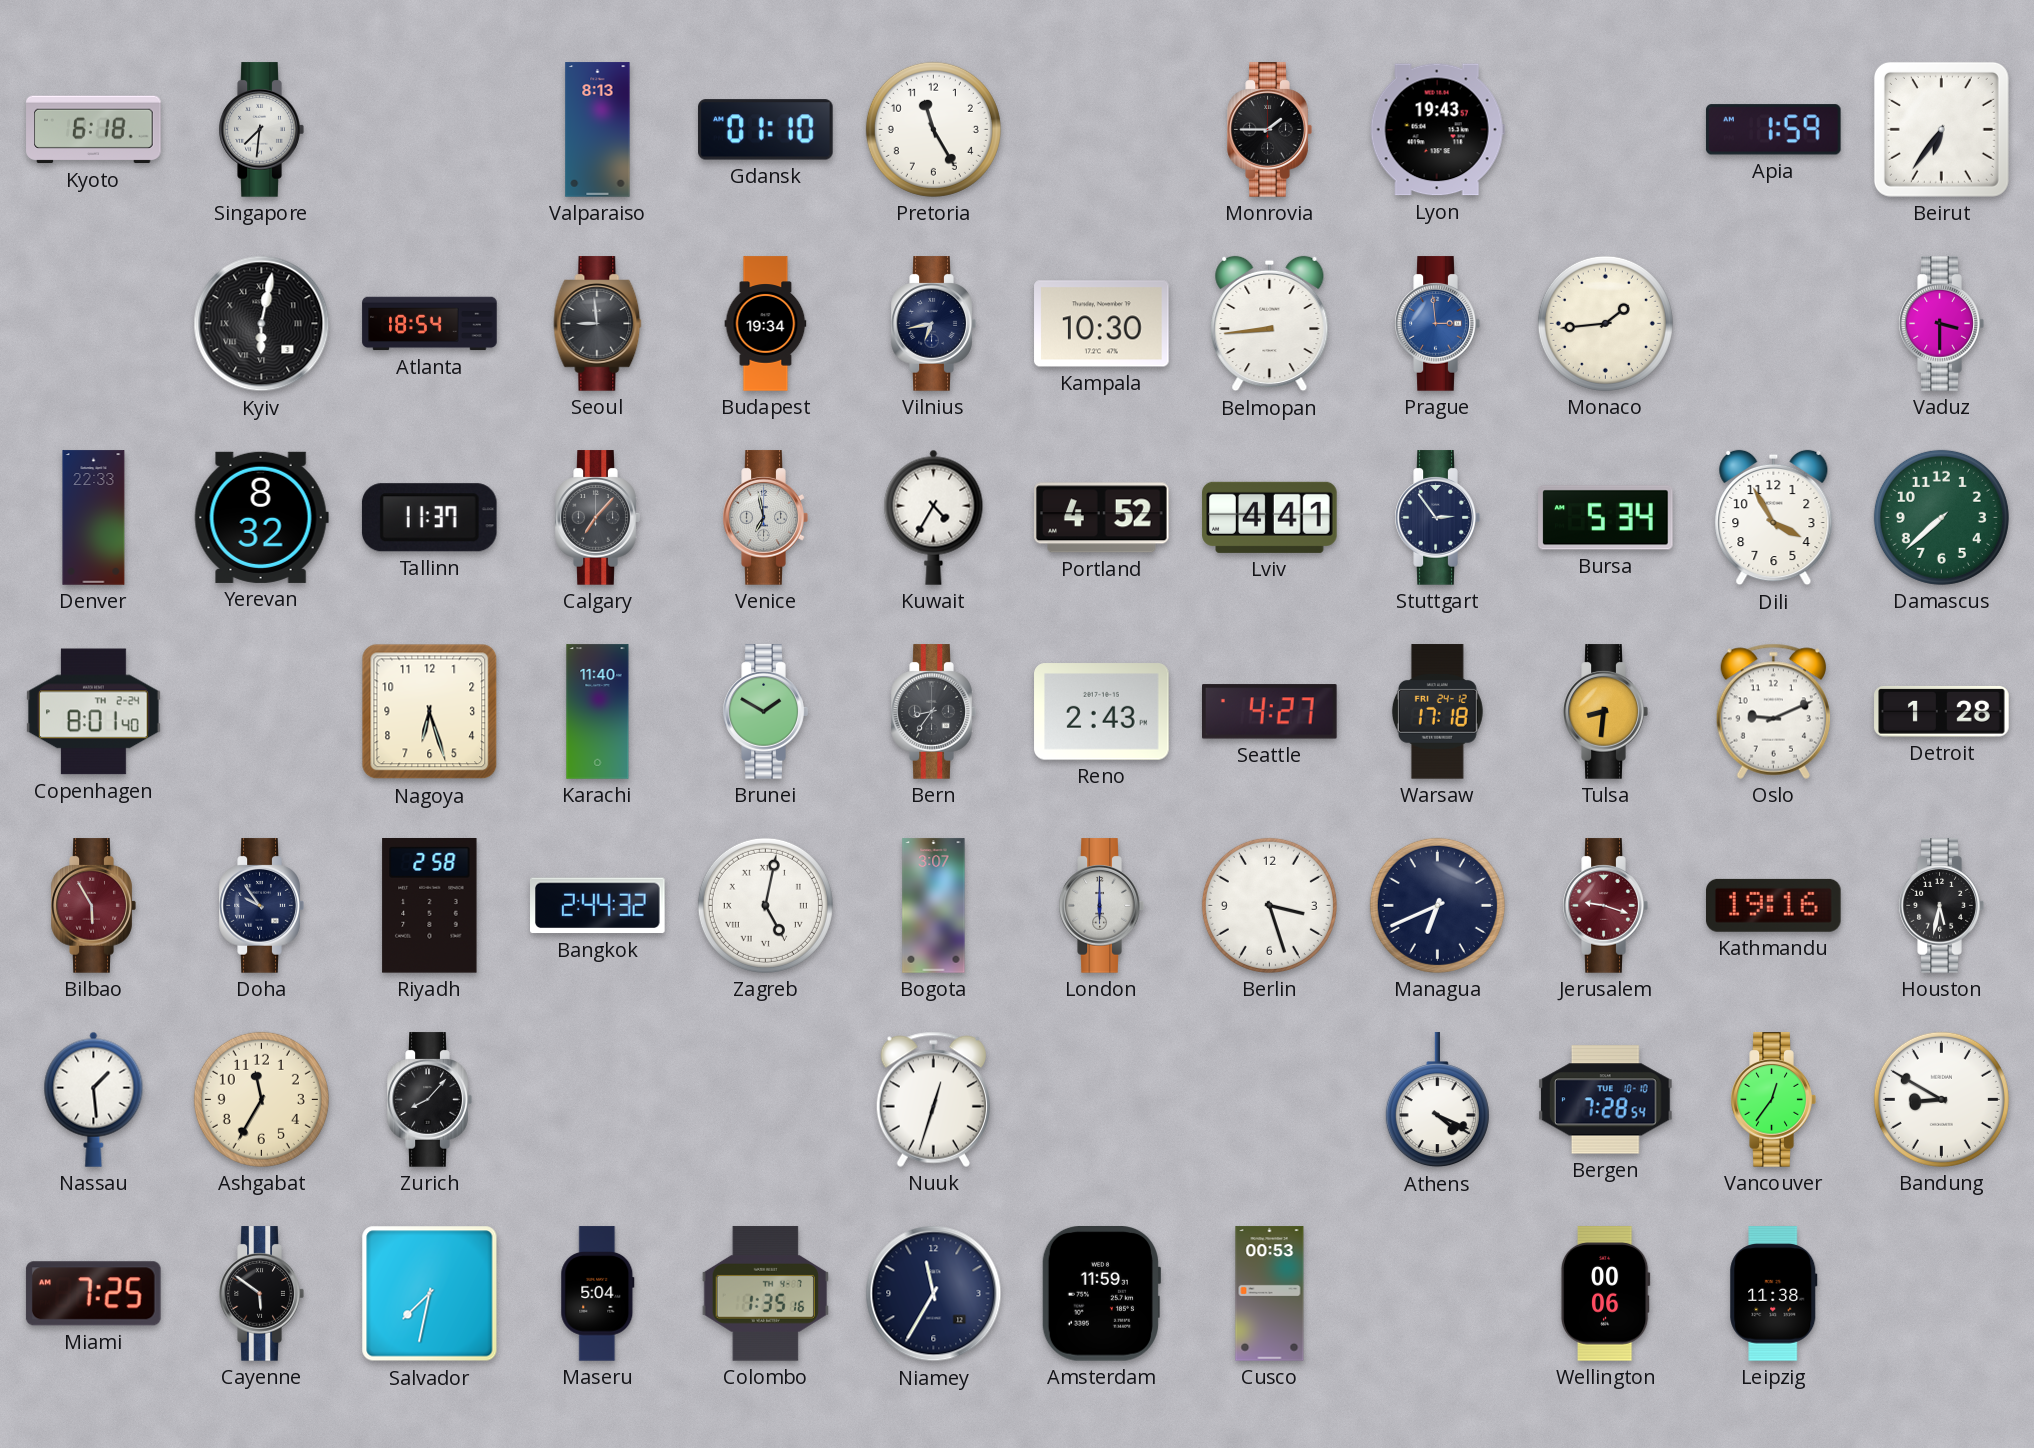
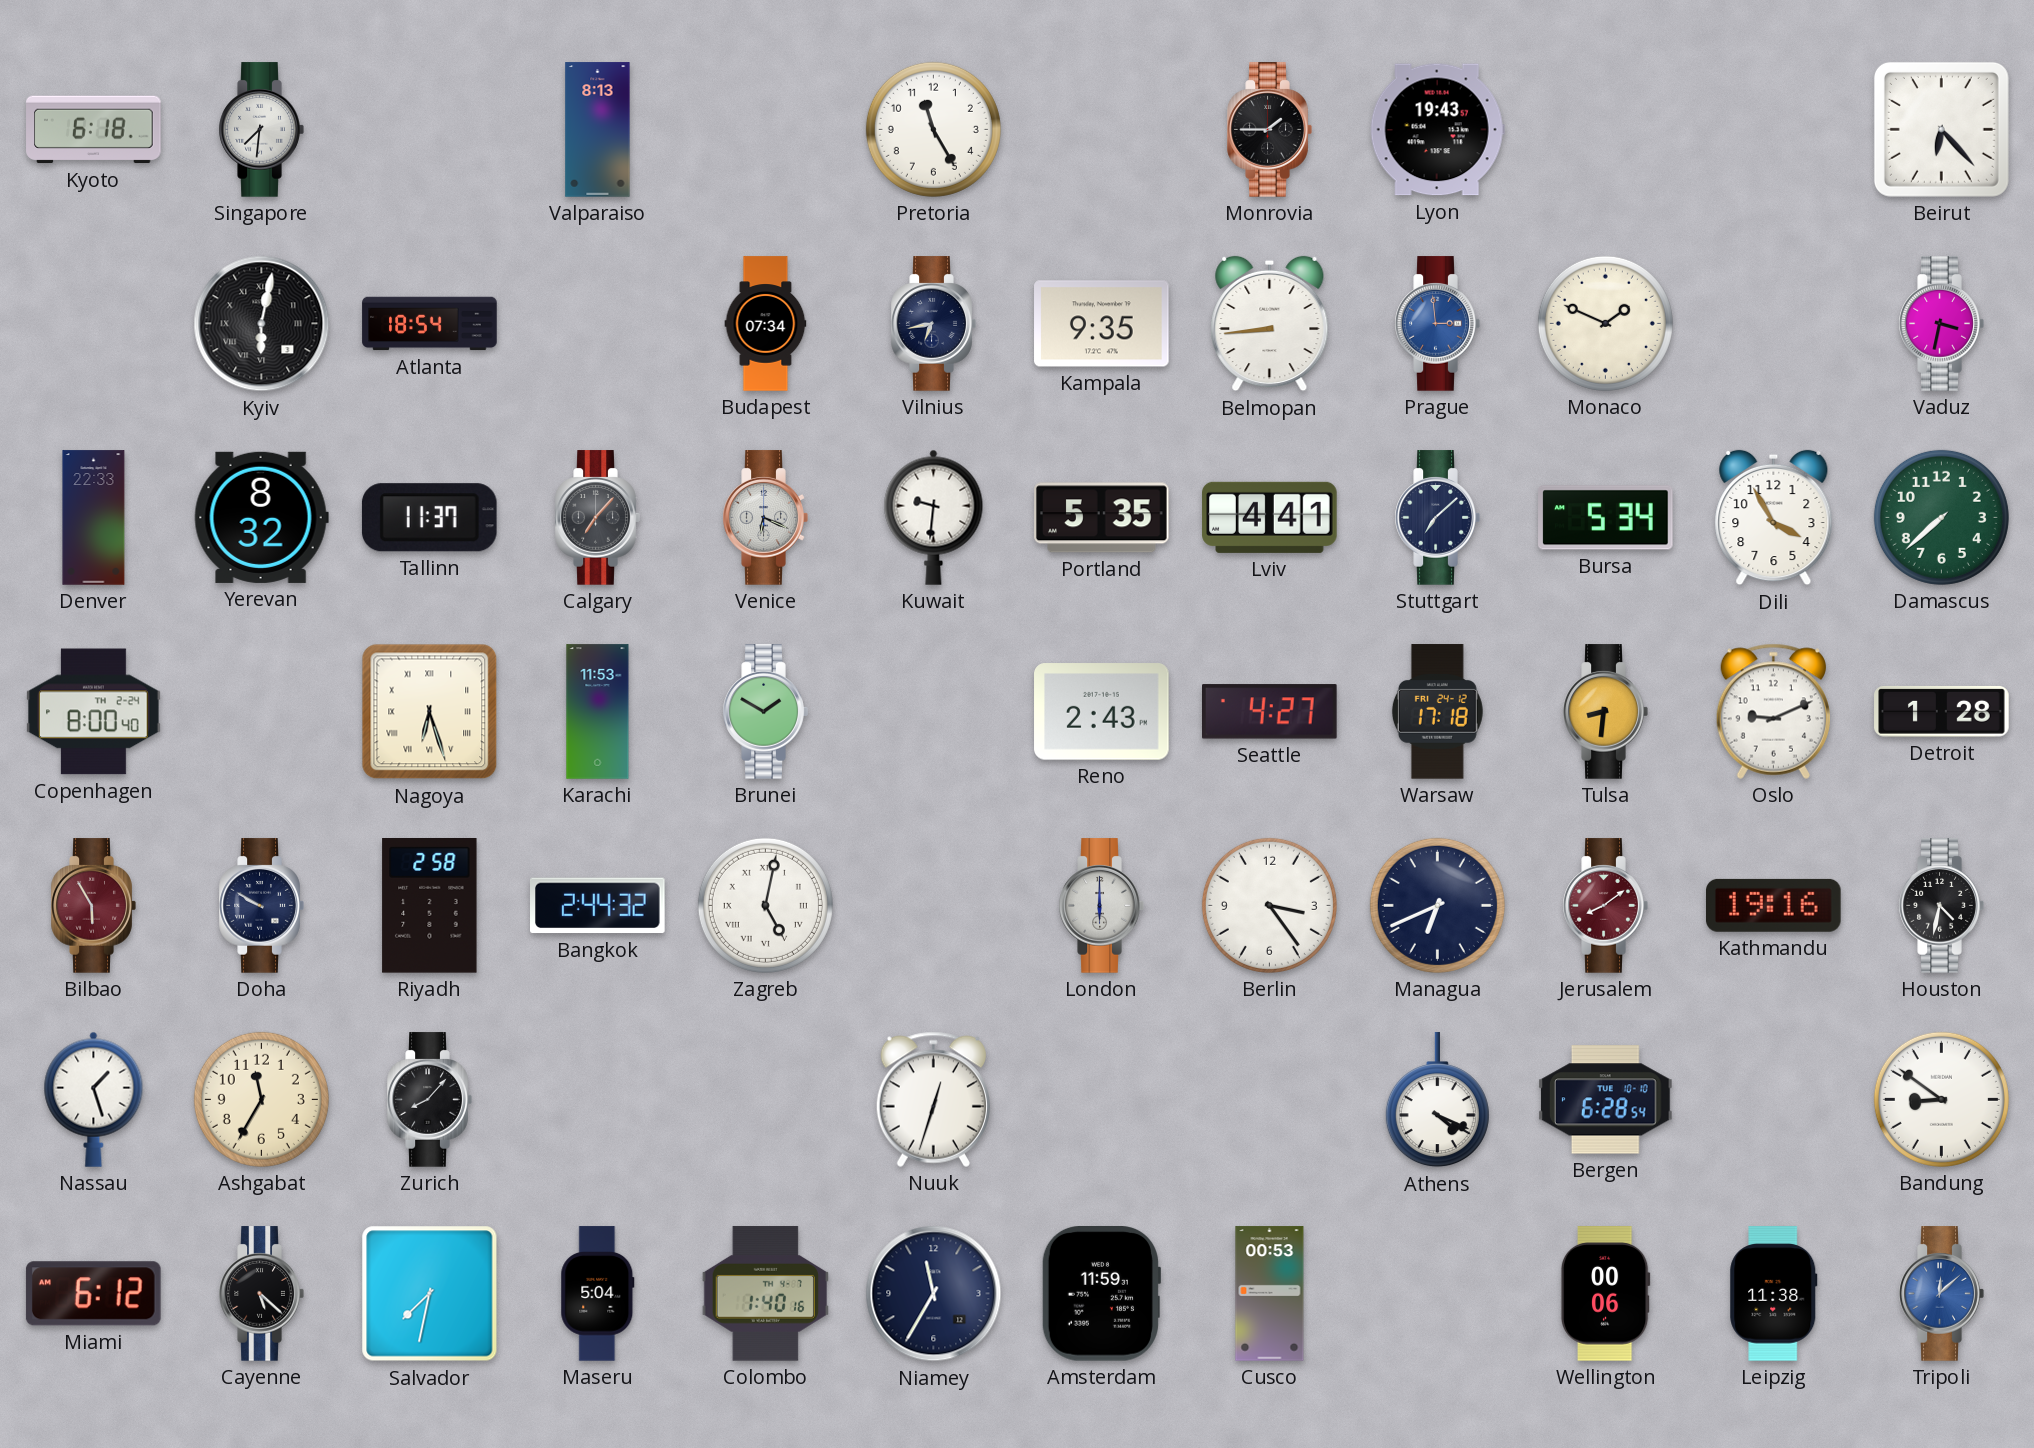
Gdansk: 01:10 -> none (766, 130)
Apia: 1:59 -> none (1773, 130)
Beirut: 6:36 -> 6:23 (1941, 129)
Seoul: 8:59 -> none (598, 324)
Budapest: 19:34 -> 07:34 (766, 324)
Kampala: 10:30 -> 9:35 (1102, 324)
Monaco: 1:44 -> 1:49 (1605, 323)
Vaduz: 3:30 -> 3:32 (1941, 324)
Venice: 6:58 -> 6:19 (765, 518)
Kuwait: 4:35 -> 9:31 (934, 517)
Portland: 4:52 -> 5:35 (1102, 518)
Stuttgart: 2:54 -> 7:08 (1437, 518)
Copenhagen: 8:01 -> 8:00 (94, 712)
Nagoya numerals: Arabic -> Roman (430, 712)
Karachi: 11:40 -> 11:53 (598, 712)
Bern: 8:36 -> none (933, 712)
Doha: 9:54 -> 9:50 (261, 906)
Bogota: 3:07 -> none (934, 906)
Berlin: 3:27 -> 3:24 (1269, 905)
Jerusalem: 9:18 -> 8:09 (1605, 906)
Houston: 5:32 -> 4:32 (1941, 906)
Nassau: 1:29 -> 1:27 (94, 1099)
Bergen: 7:28 -> 6:28 (1606, 1100)
Vancouver: 12:36 -> none (1773, 1100)
Bandung: 8:50 -> 8:51 (1941, 1099)
Miami: 7:25 -> 6:12 (93, 1294)
Cayenne: 5:51 -> 5:22 (261, 1294)
Colombo: 1:35 -> 1:40 (765, 1294)
Tripoli: none -> 12:08 (1941, 1294)
